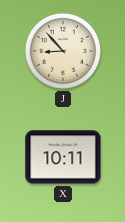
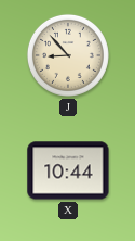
X: 10:11 -> 10:44 (68, 170)
